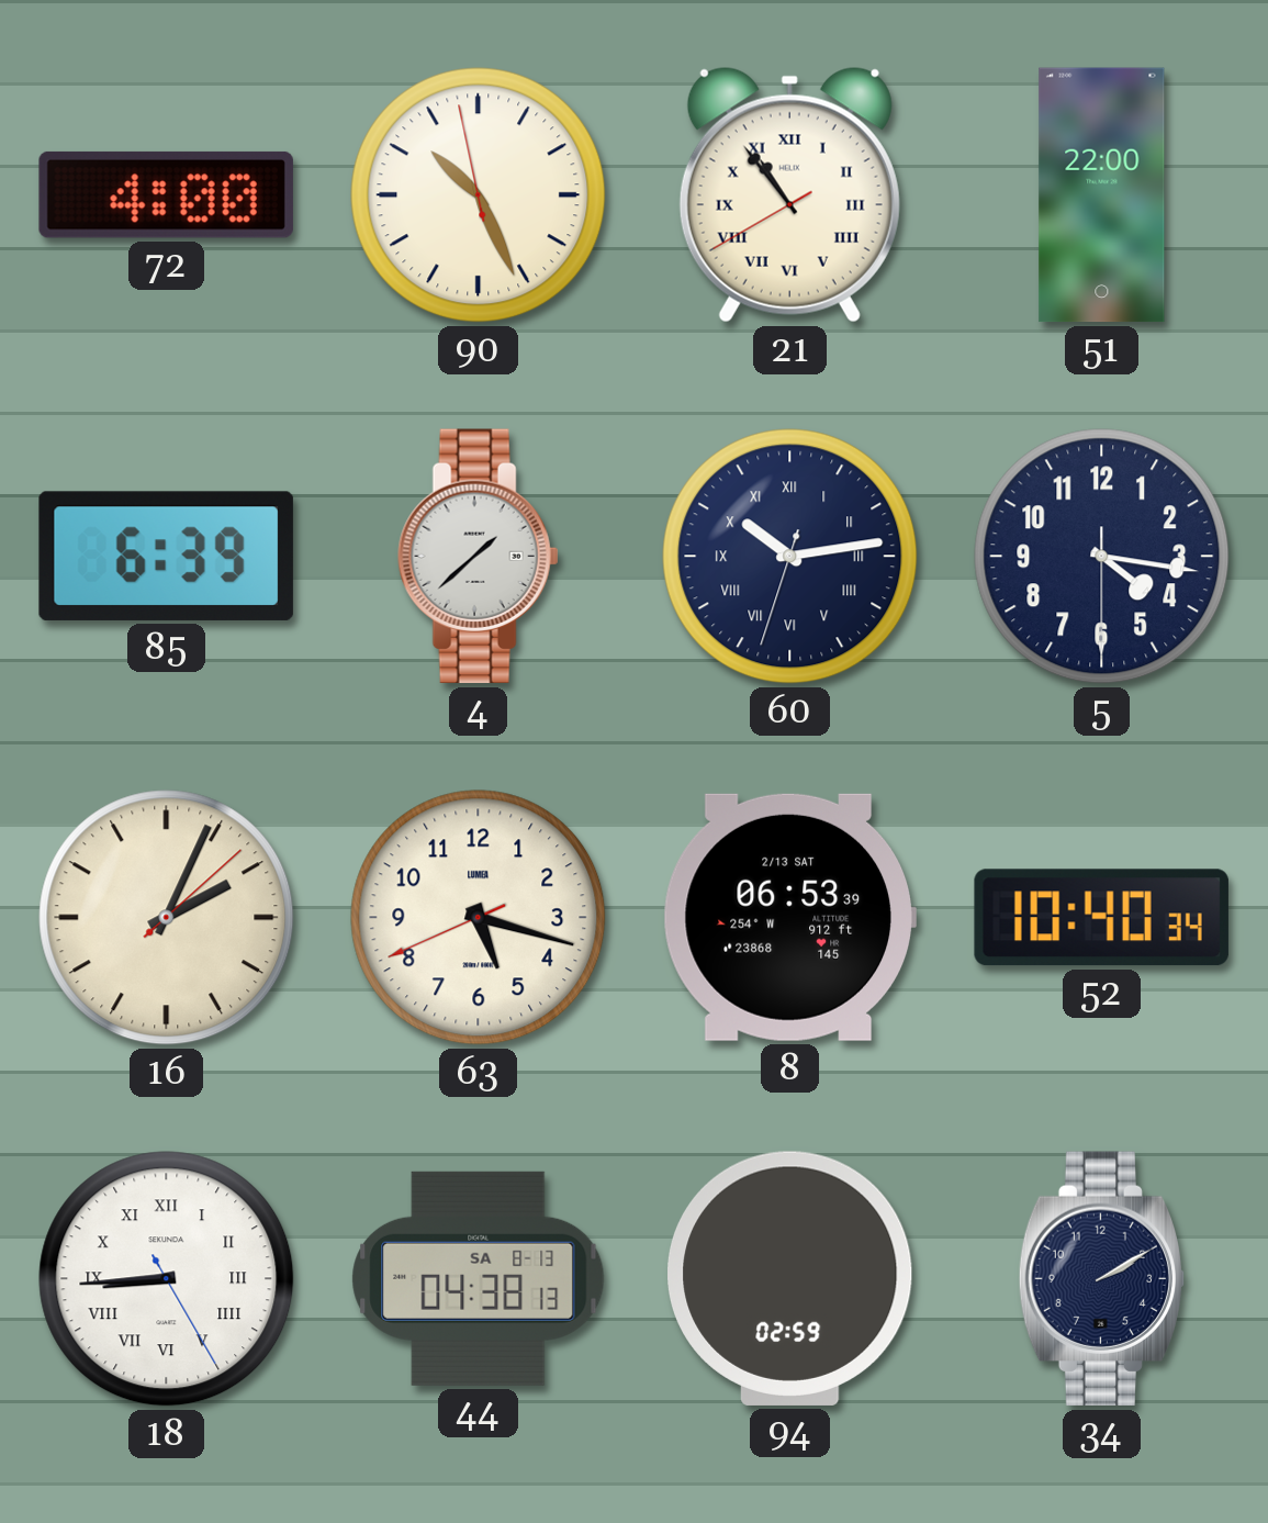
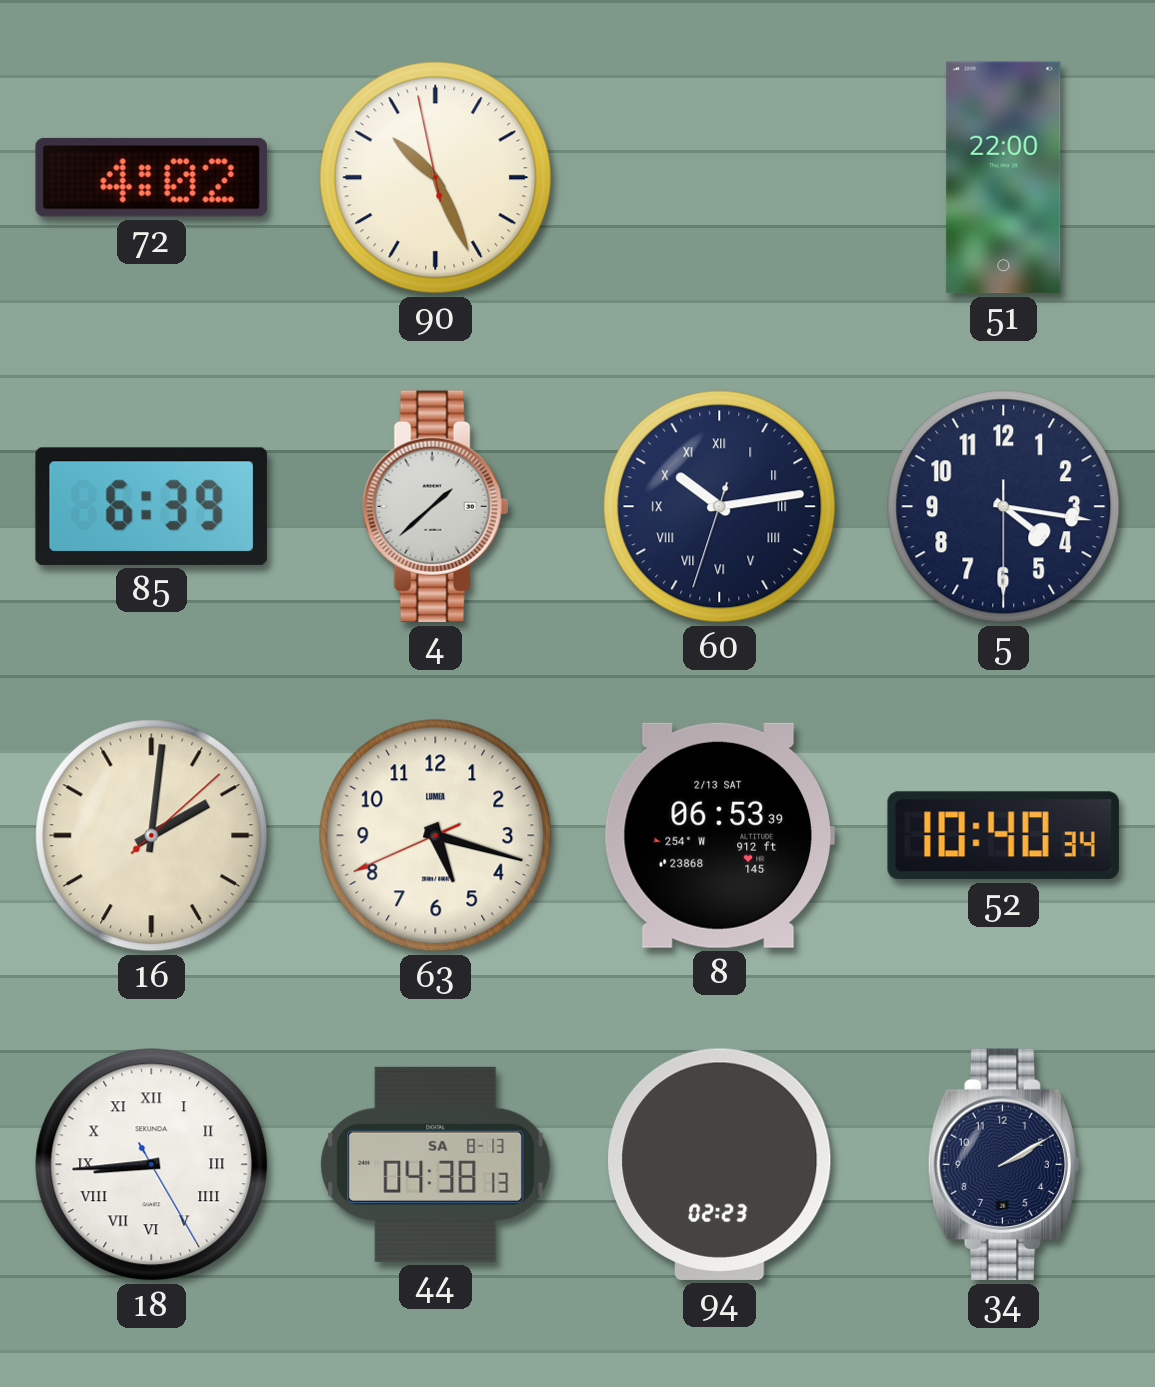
72: 4:00 -> 4:02 (151, 177)
21: 10:53 -> none (789, 194)
16: 2:04 -> 2:01 (152, 836)
94: 02:59 -> 02:23 (720, 1164)
